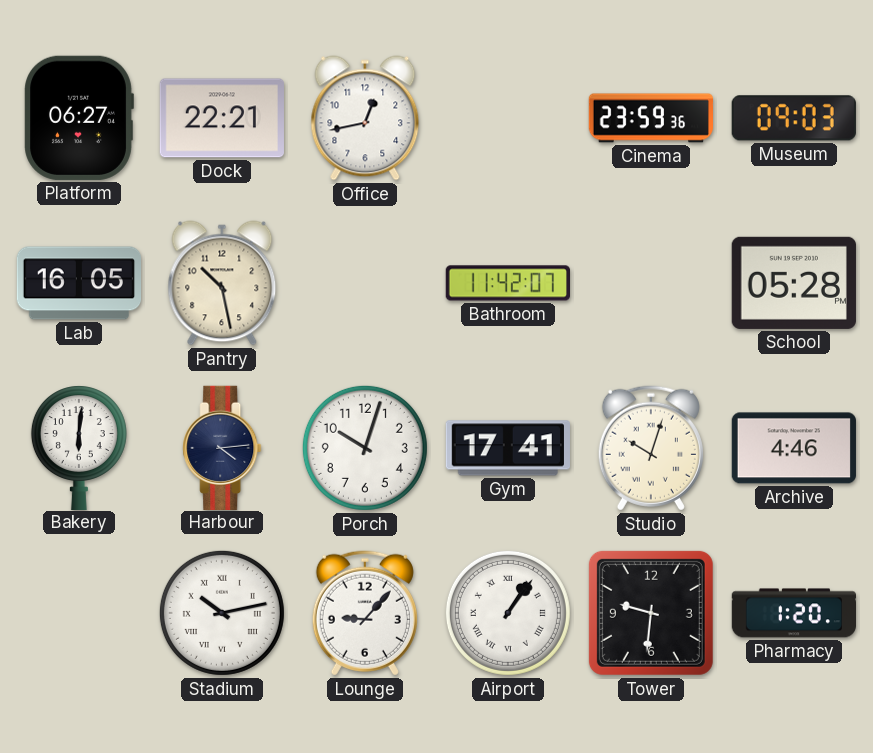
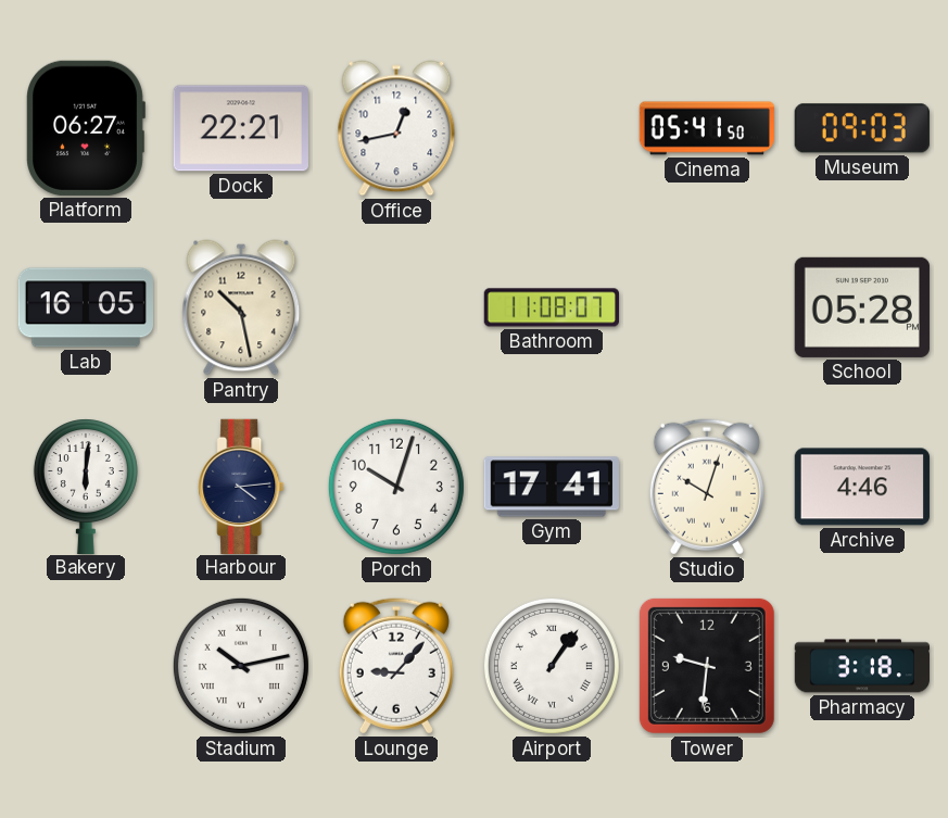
Cinema: 23:59 -> 05:41 (707, 128)
Bathroom: 11:42 -> 11:08 (551, 307)
Pharmacy: 1:20 -> 3:18 (861, 666)
